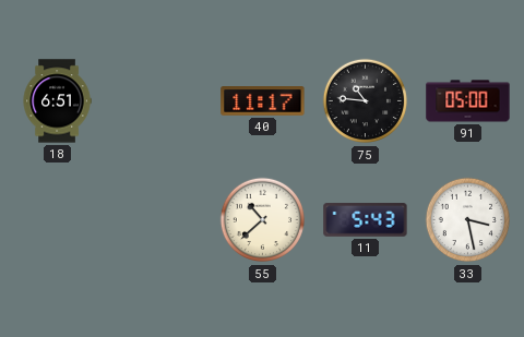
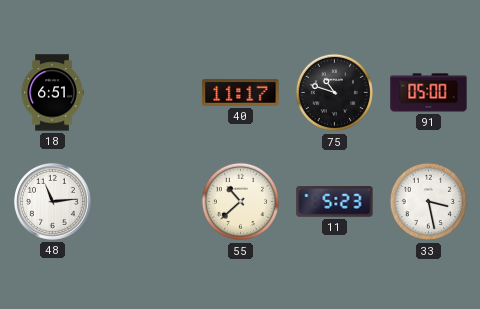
75: 10:46 -> 10:48 (335, 93)
48: none -> 11:14 (52, 201)
11: 5:43 -> 5:23 (335, 202)
